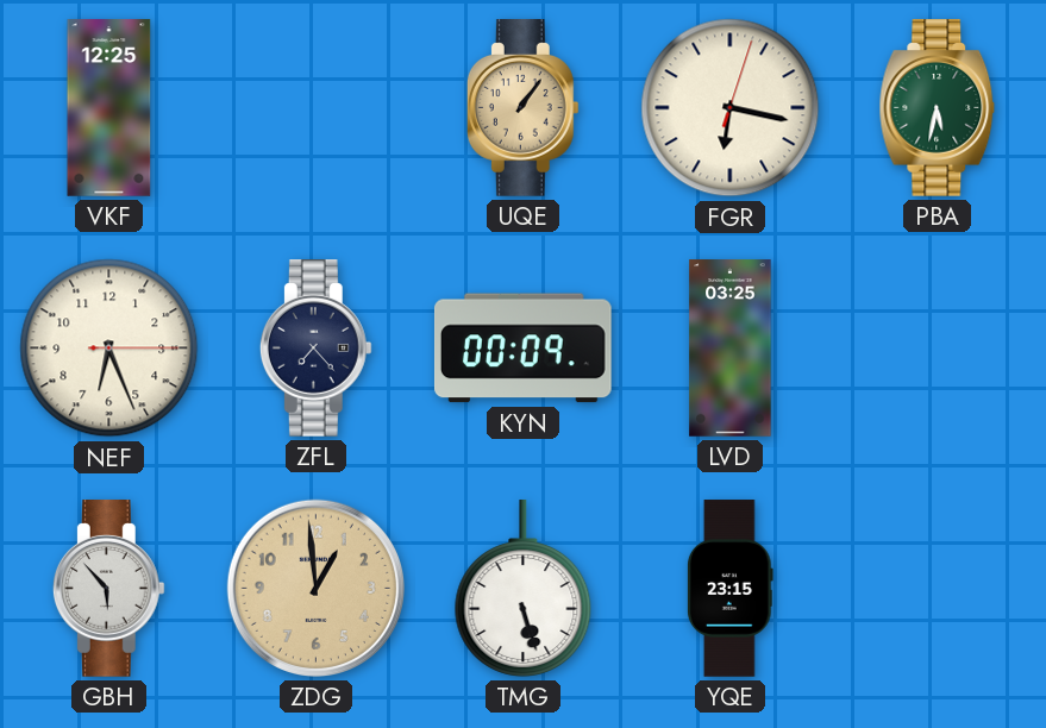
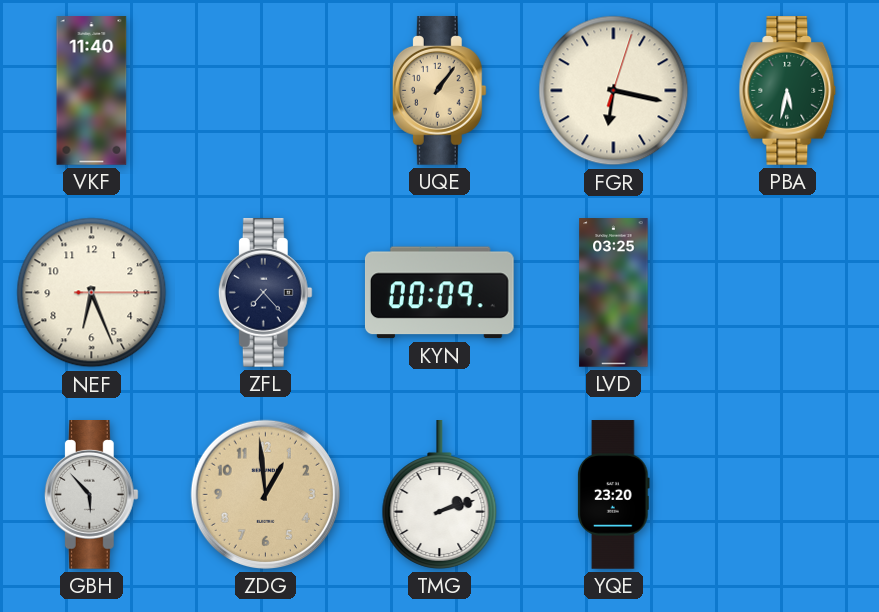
VKF: 12:25 -> 11:40 (92, 91)
TMG: 5:27 -> 2:12 (440, 495)
YQE: 23:15 -> 23:20 (613, 495)
